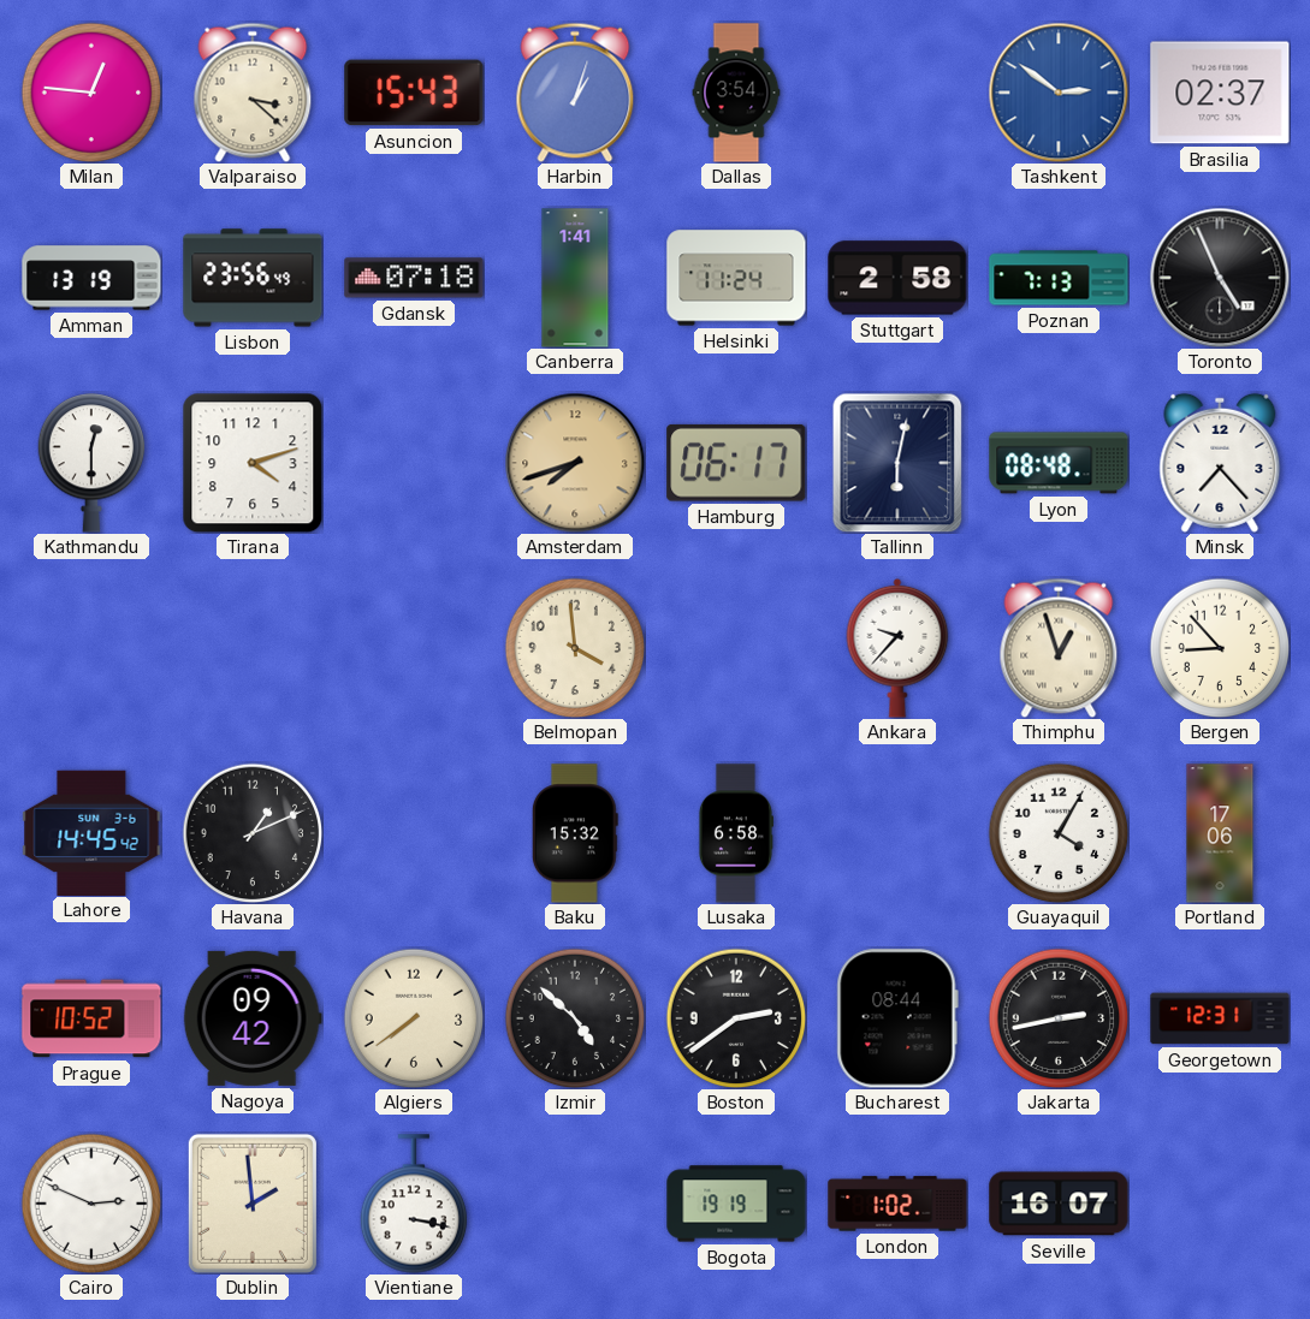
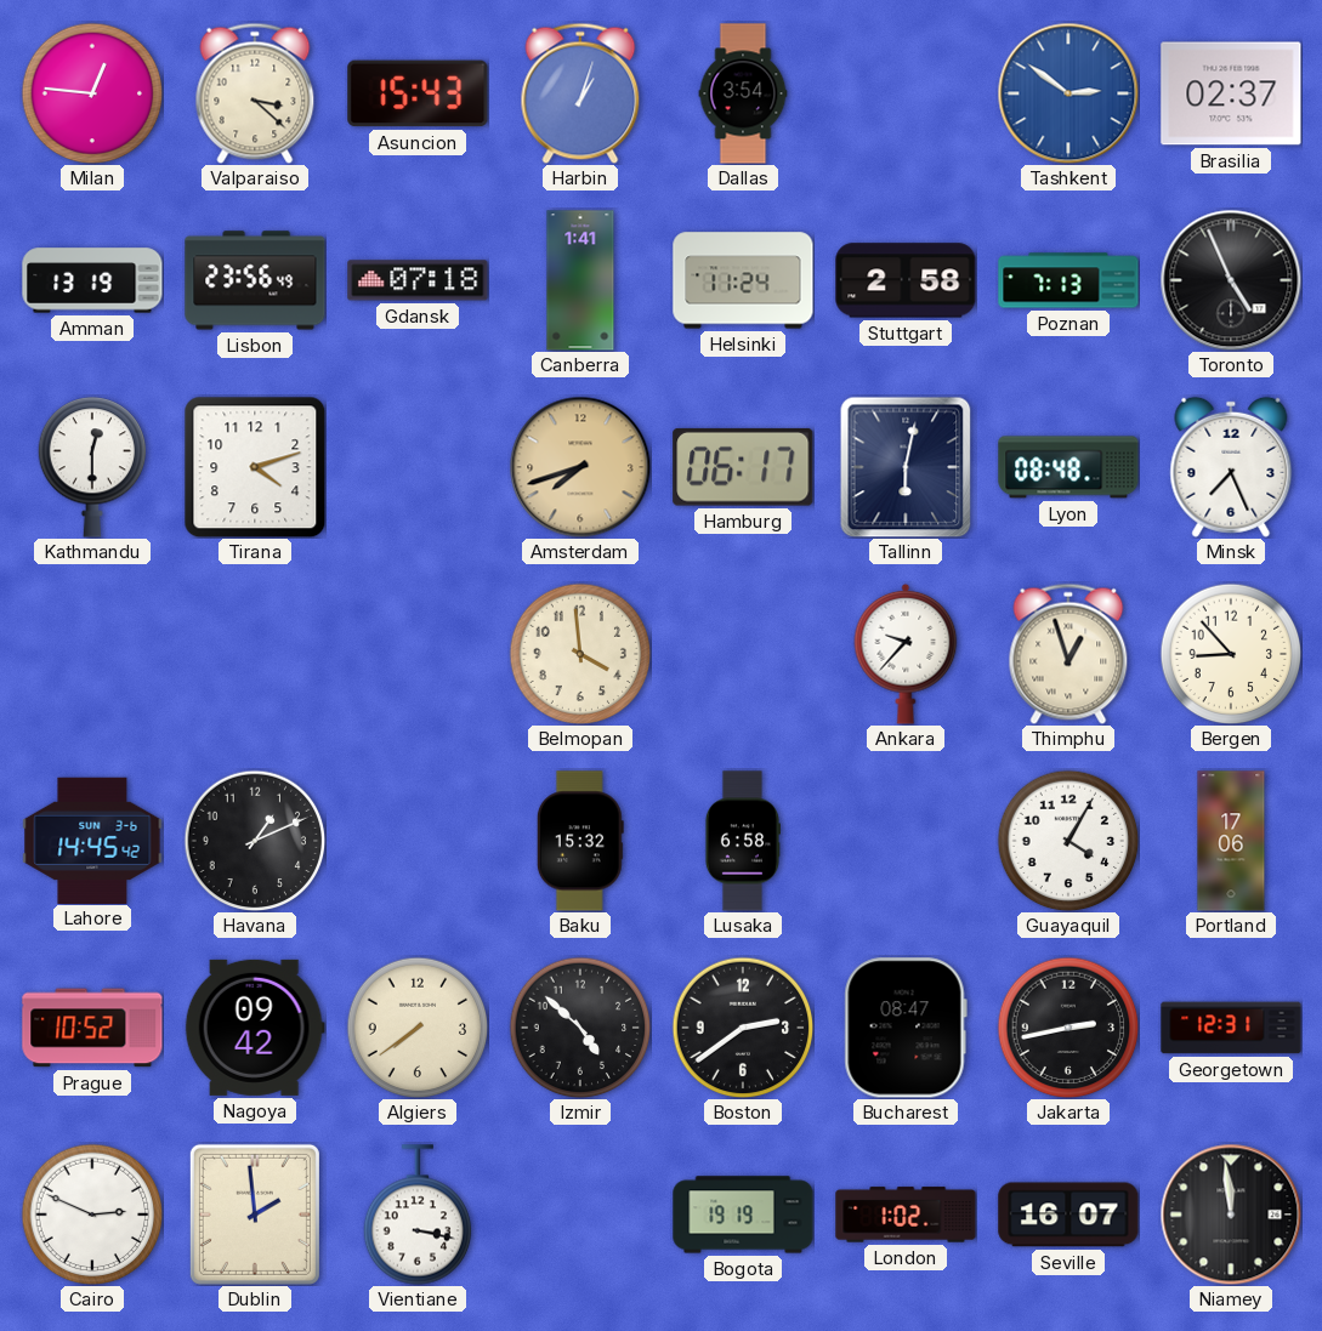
Minsk: 7:23 -> 7:26 (1231, 467)
Bucharest: 08:44 -> 08:47 (906, 1028)
Niamey: none -> 11:59 (1231, 1215)
